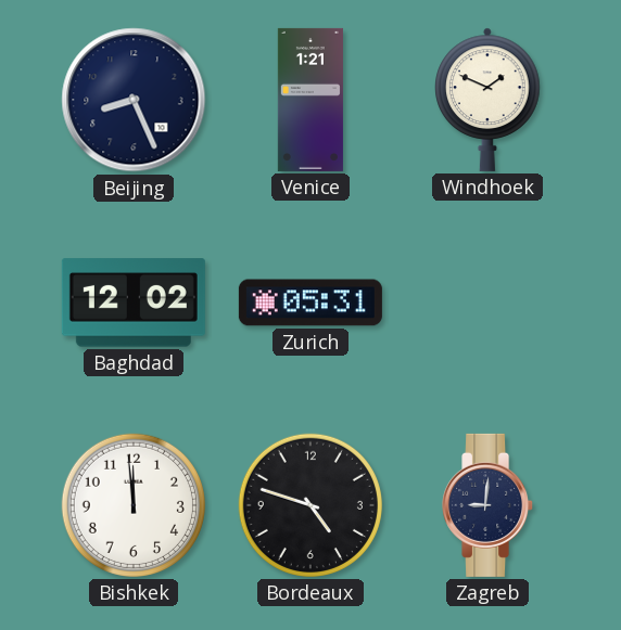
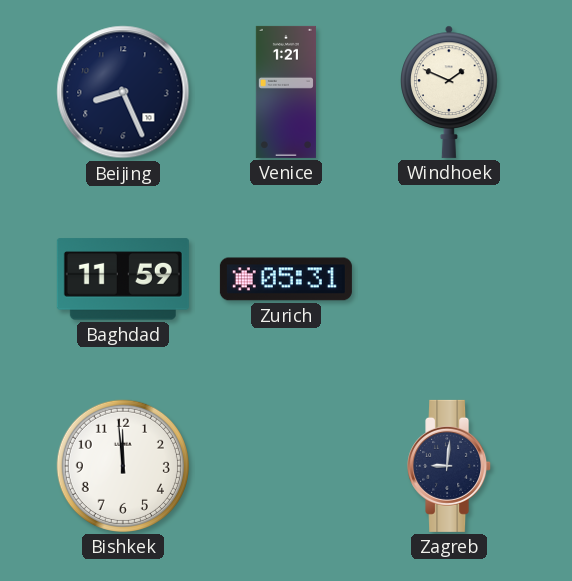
Baghdad: 12:02 -> 11:59 (123, 279)
Bordeaux: 4:48 -> none (310, 505)
